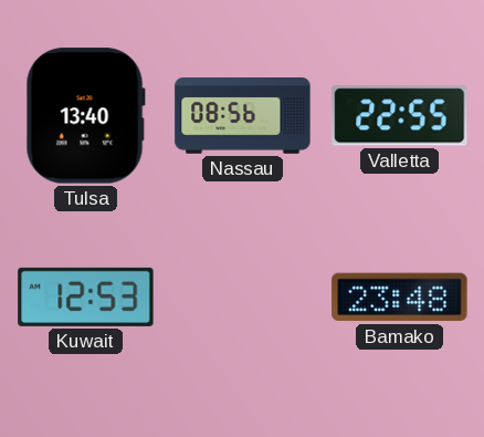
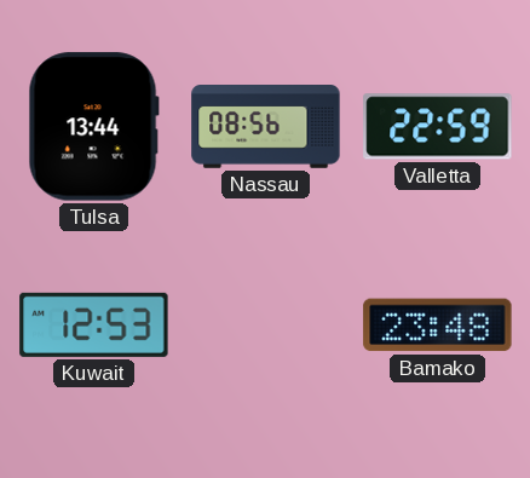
Tulsa: 13:40 -> 13:44 (93, 127)
Valletta: 22:55 -> 22:59 (438, 127)
